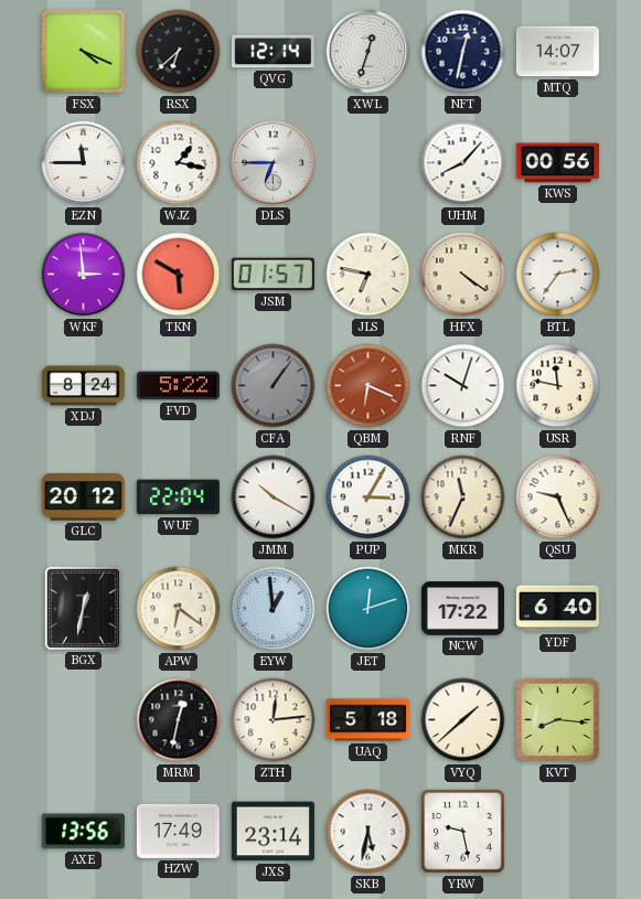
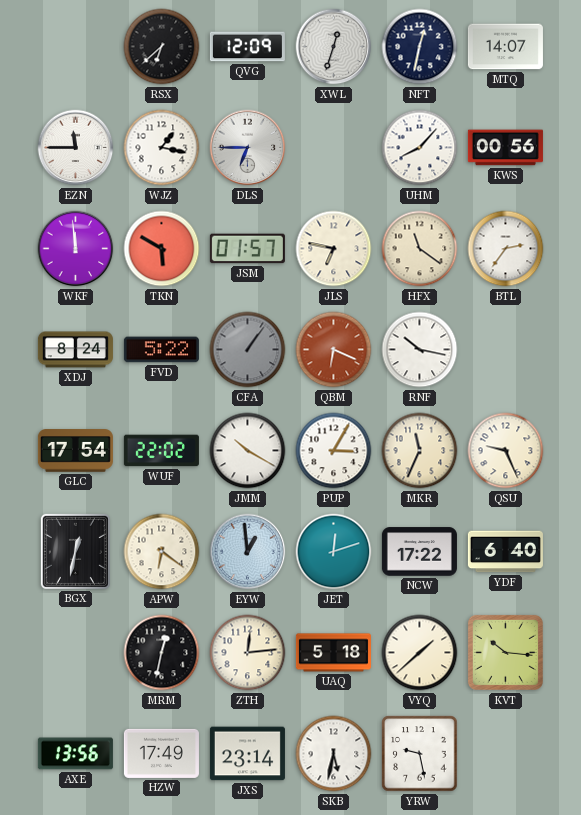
FSX: 4:19 -> none (84, 52)
QVG: 12:14 -> 12:09 (247, 47)
WKF: 2:59 -> 11:59 (76, 249)
HFX: 4:21 -> 11:21 (420, 249)
RNF: 10:03 -> 10:17 (420, 350)
USR: 11:47 -> none (558, 386)
GLC: 20:12 -> 17:54 (75, 451)
WUF: 22:04 -> 22:02 (161, 451)
KVT: 8:16 -> 10:16 (505, 652)
